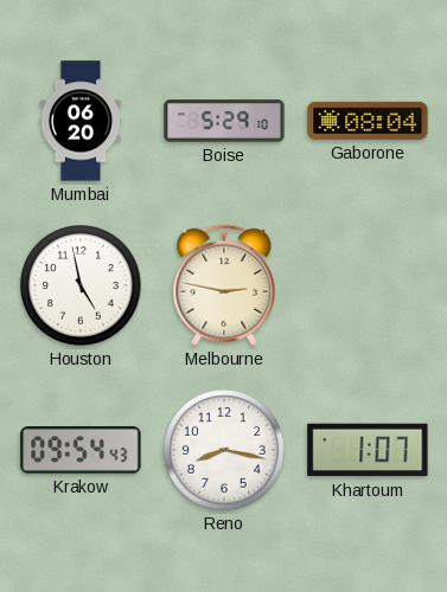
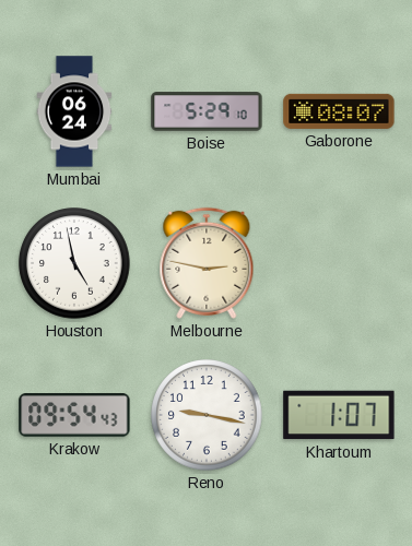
Mumbai: 06:20 -> 06:24 (74, 111)
Gaborone: 08:04 -> 08:07 (339, 111)
Reno: 8:17 -> 9:17 (207, 415)
